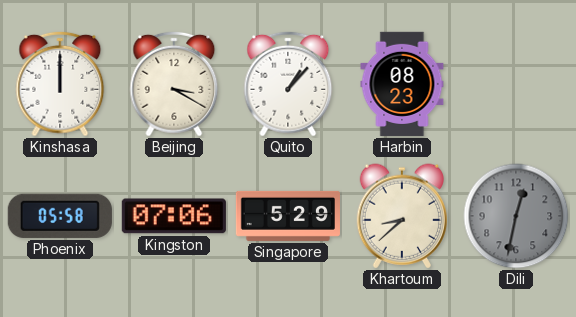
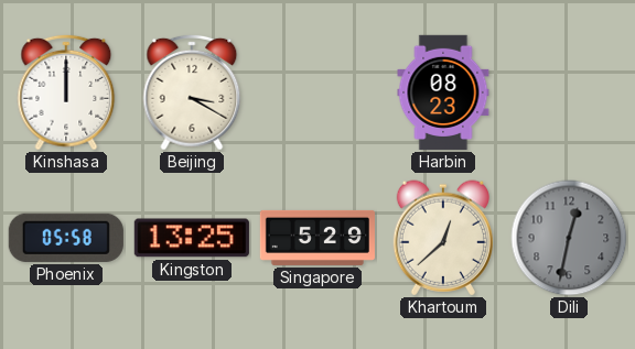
Quito: 1:07 -> none (288, 84)
Kingston: 07:06 -> 13:25 (192, 238)
Khartoum: 8:38 -> 12:38 (442, 238)
